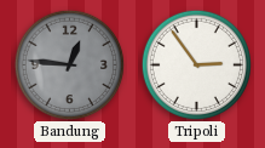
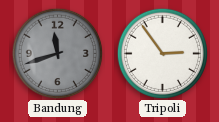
Bandung: 12:46 -> 11:42 (57, 53)
